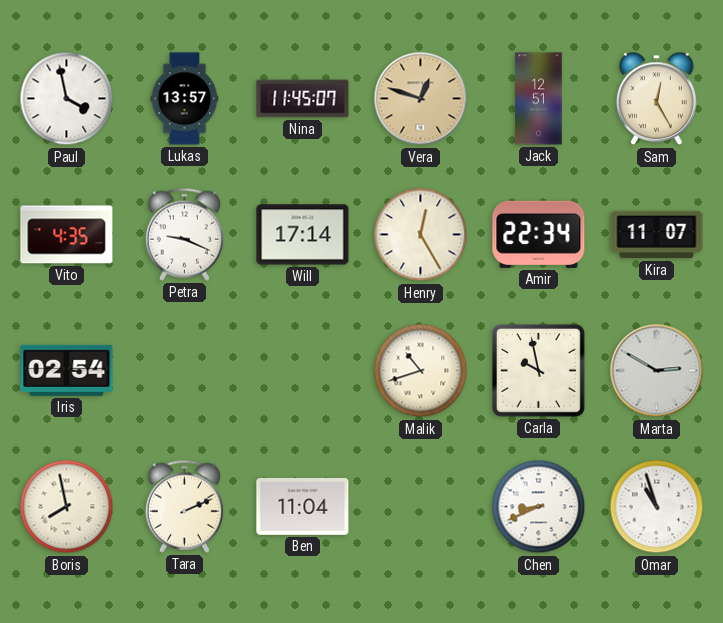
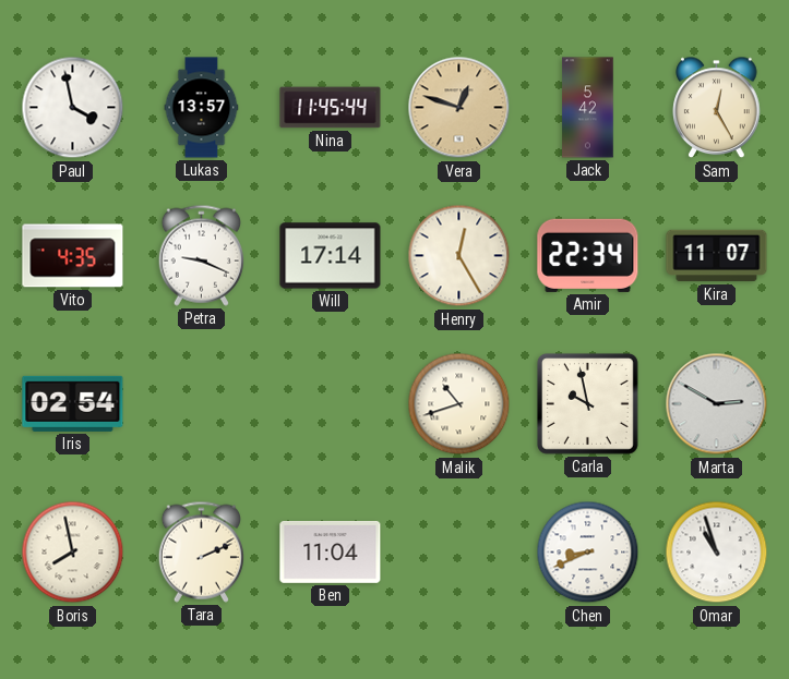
Nina: 11:45:07 -> 11:45:44 (331, 108)
Jack: 12:51 -> 5:42 (588, 108)
